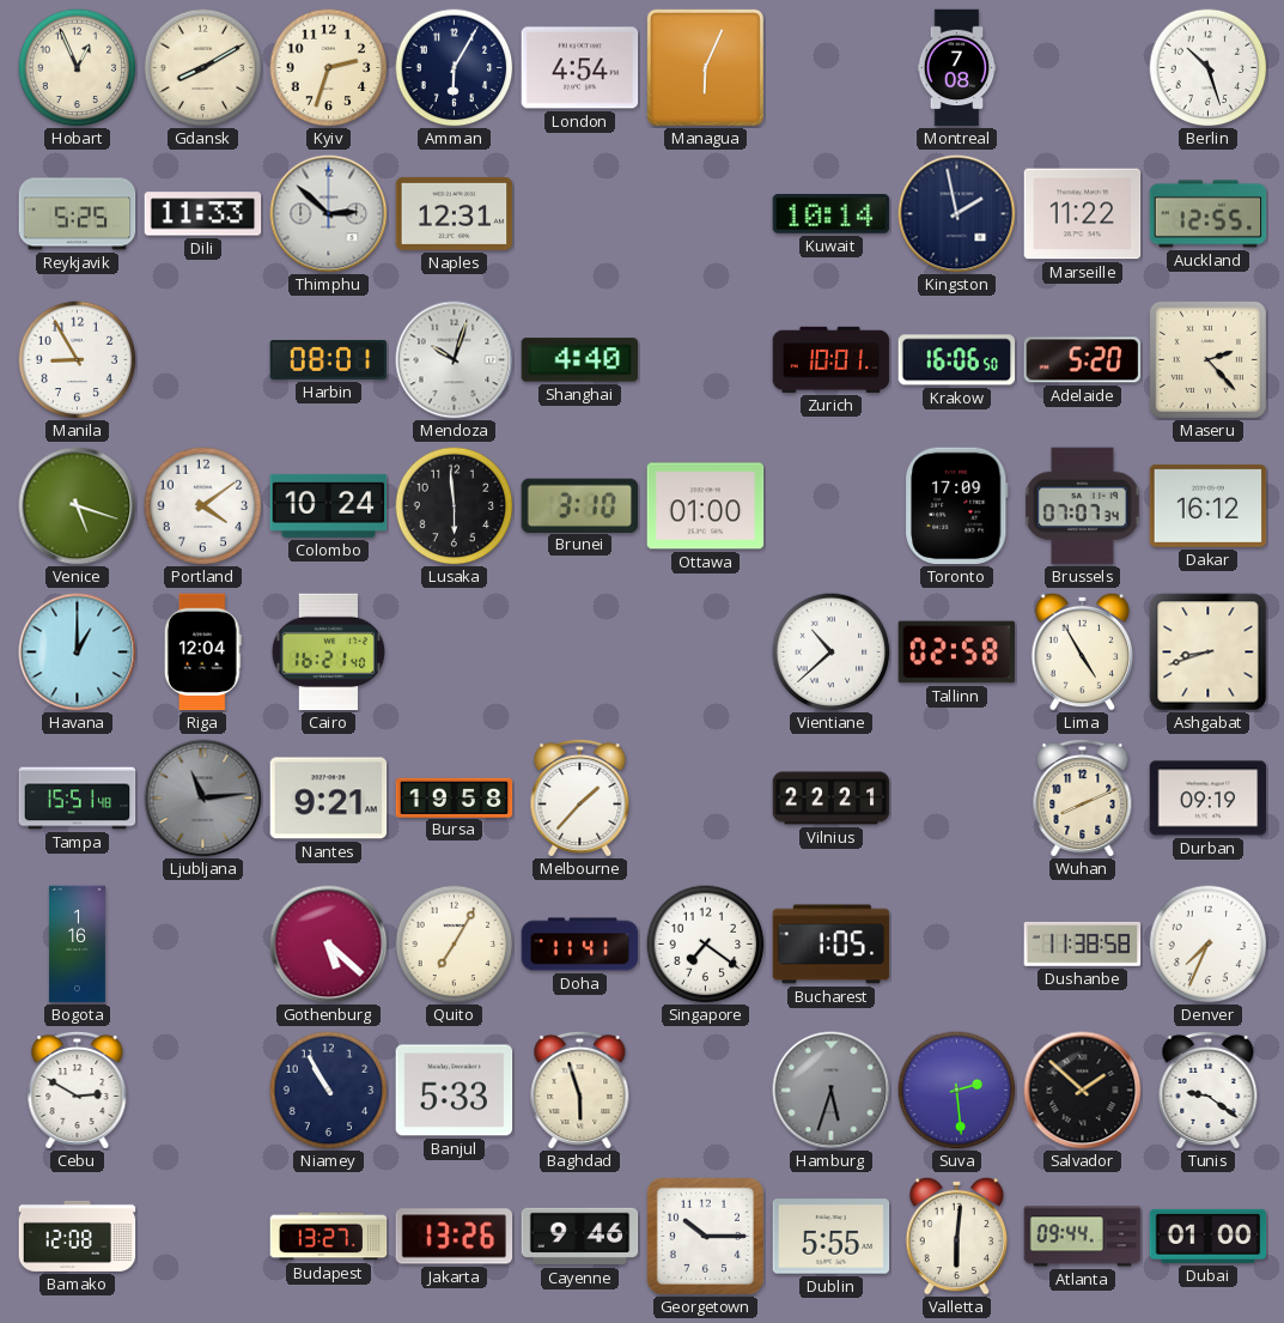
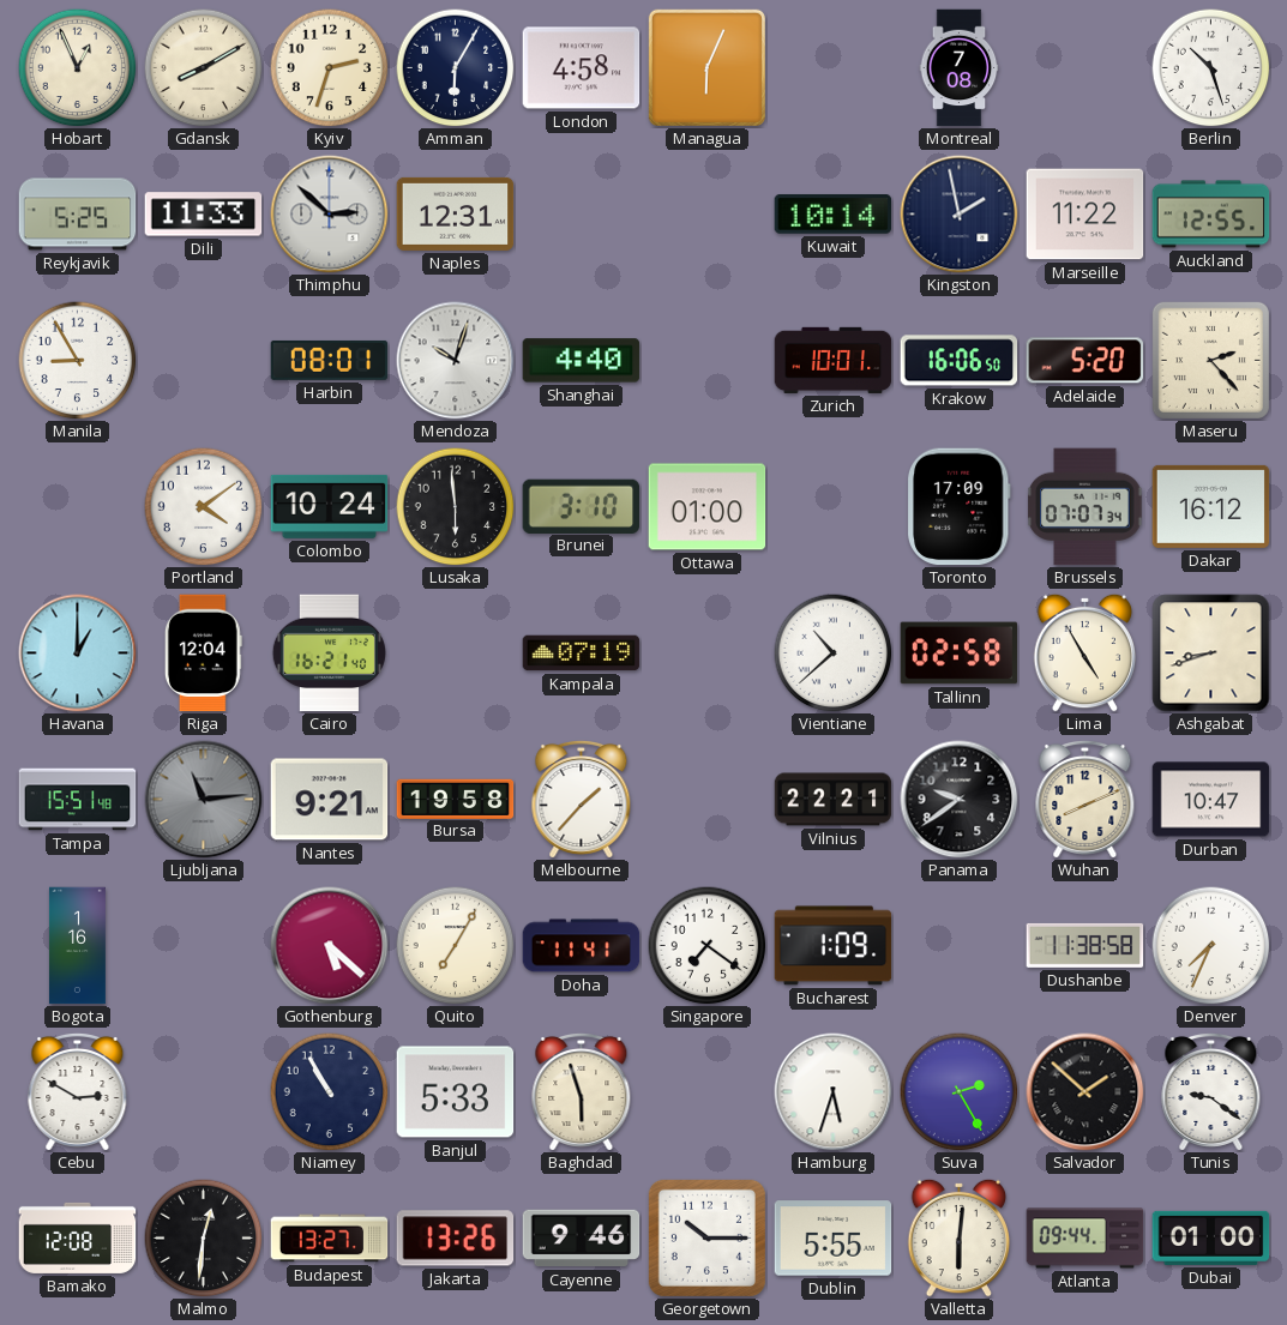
London: 4:54 -> 4:58 (582, 68)
Venice: 5:18 -> none (78, 506)
Kampala: none -> 07:19 (582, 654)
Panama: none -> 9:39 (960, 800)
Durban: 09:19 -> 10:47 (1211, 800)
Bucharest: 1:05 -> 1:09 (834, 946)
Hamburg dial: grey -> white (834, 1092)
Suva: 2:29 -> 2:25 (960, 1092)
Malmo: none -> 12:31 (204, 1239)
